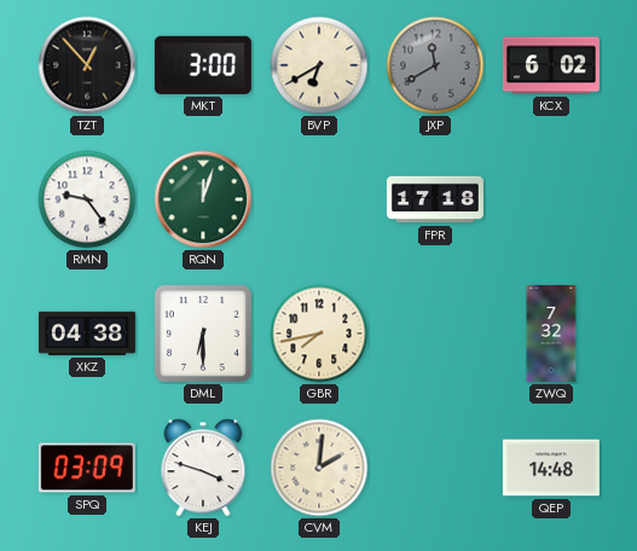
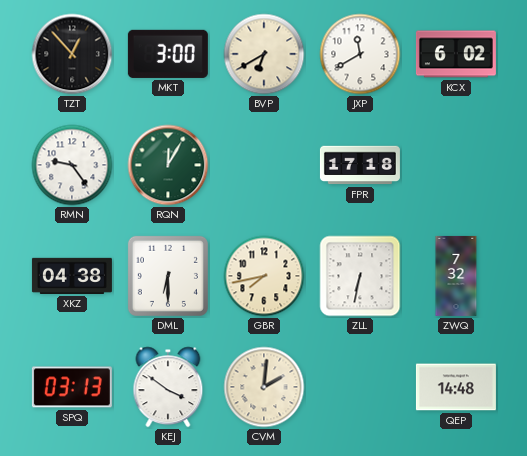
JXP dial: grey -> white (360, 54)
RQN: 12:03 -> 12:05 (168, 165)
ZLL: none -> 6:32 (360, 276)
SPQ: 03:09 -> 03:13 (72, 387)
KEJ: 3:48 -> 3:51 (168, 387)
